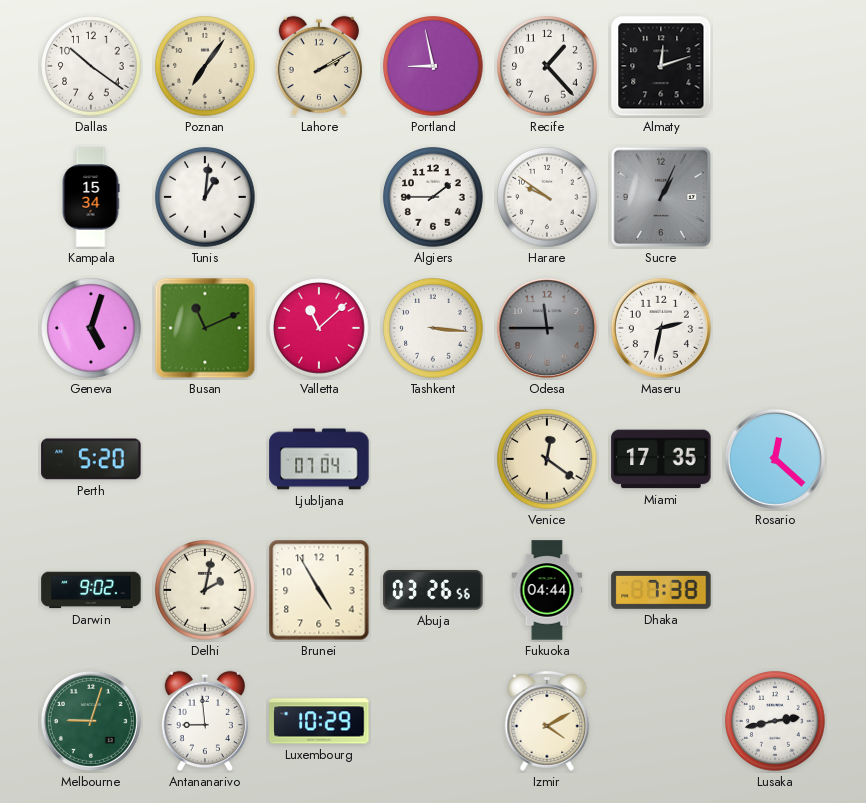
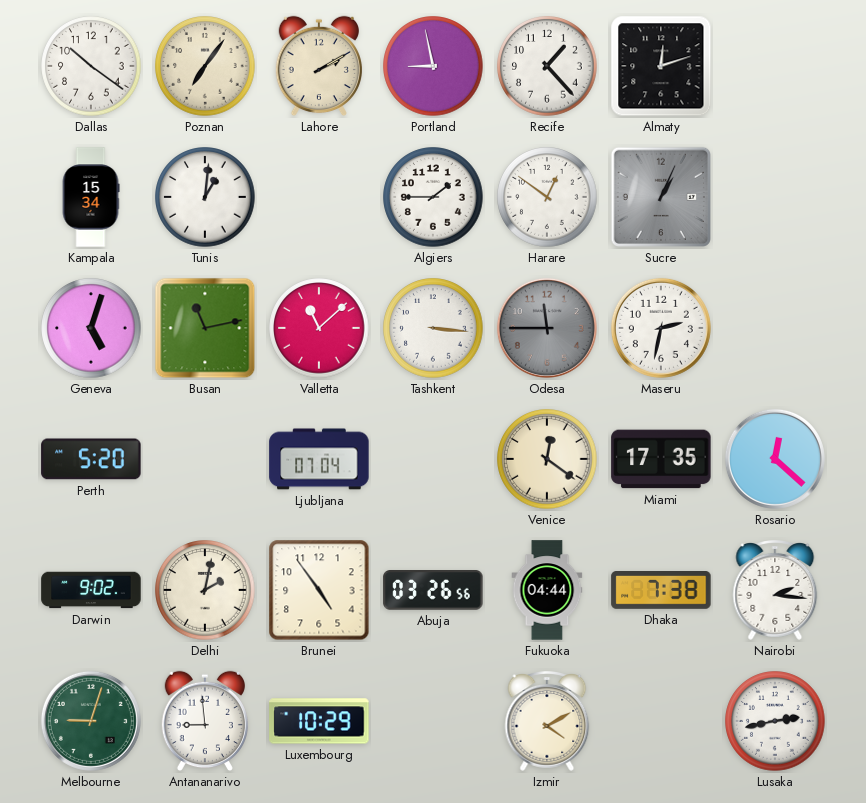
Harare: 9:51 -> 12:51 (547, 197)
Busan: 11:11 -> 11:13 (205, 328)
Brunei: 4:55 -> 4:54 (319, 590)
Nairobi: none -> 2:16 (775, 591)
